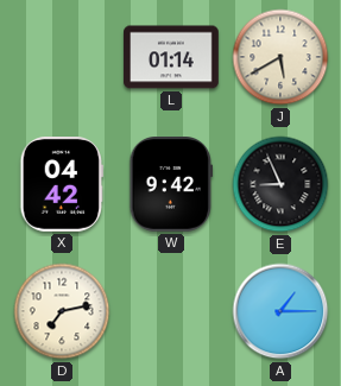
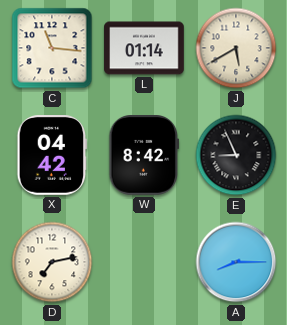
C: none -> 11:16 (52, 48)
W: 9:42 -> 8:42 (144, 156)
A: 1:15 -> 8:15 (236, 262)
